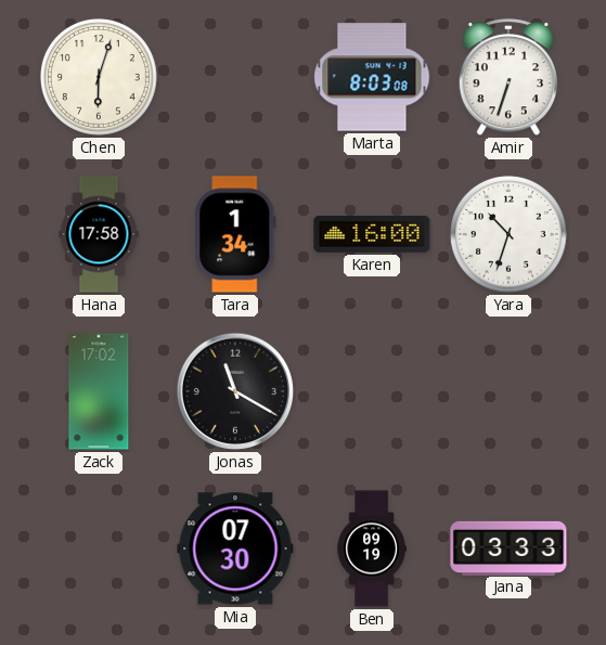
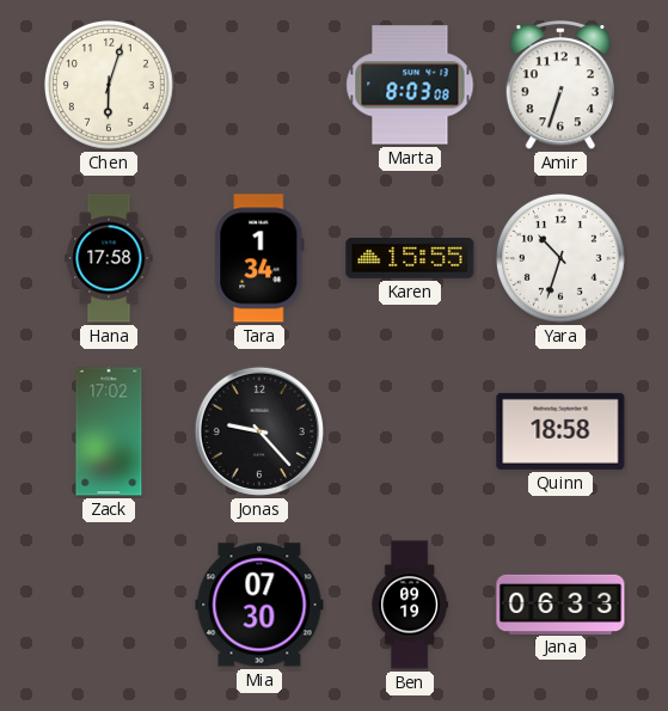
Karen: 16:00 -> 15:55 (410, 258)
Jonas: 11:20 -> 9:23 (259, 431)
Quinn: none -> 18:58 (560, 431)
Jana: 03:33 -> 06:33 (560, 603)
